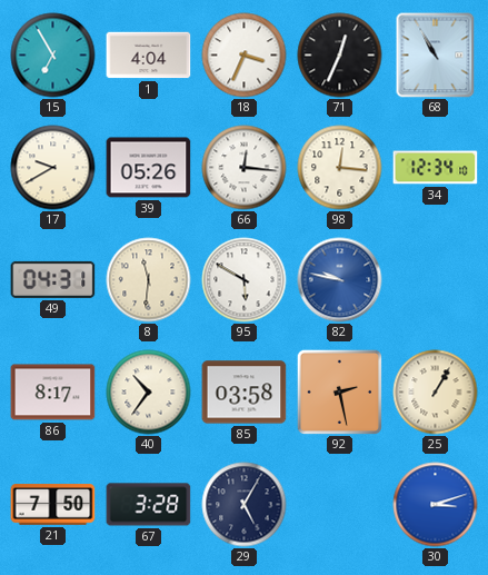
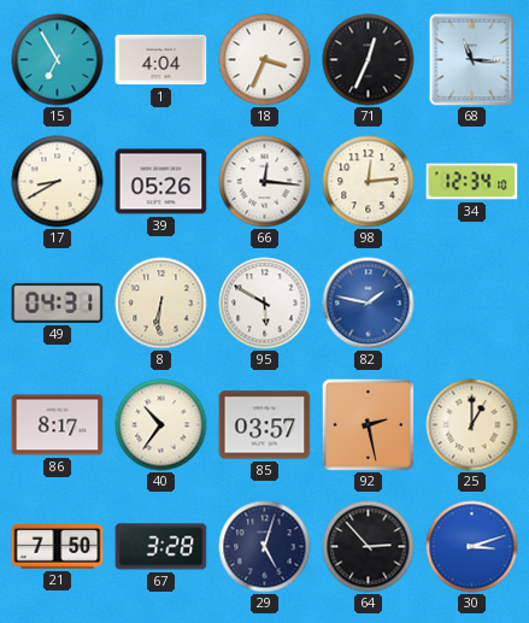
68: 10:55 -> 11:16 (472, 60)
17: 9:40 -> 8:40 (58, 182)
98: 12:16 -> 12:14 (369, 182)
8: 11:31 -> 6:31 (161, 304)
82: 9:47 -> 1:47 (369, 304)
85: 03:58 -> 03:57 (265, 425)
25: 1:05 -> 1:00 (472, 425)
29: 5:05 -> 5:03 (265, 547)
64: none -> 2:53 (369, 547)
